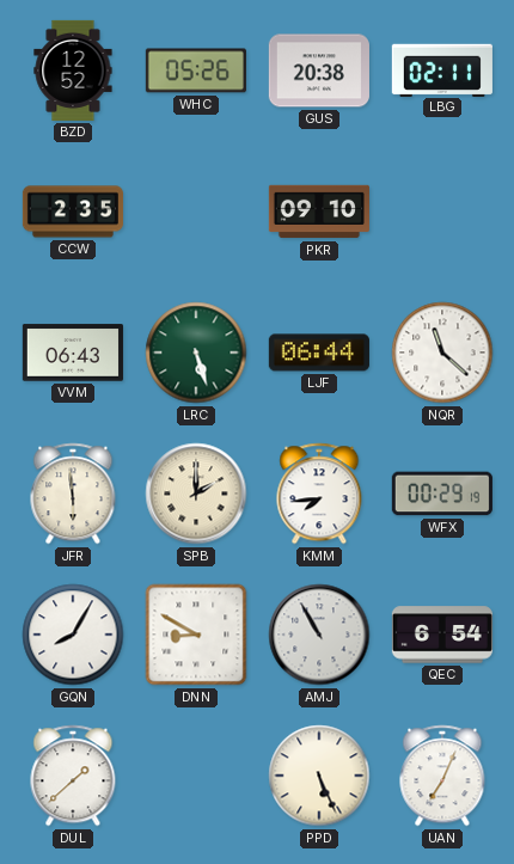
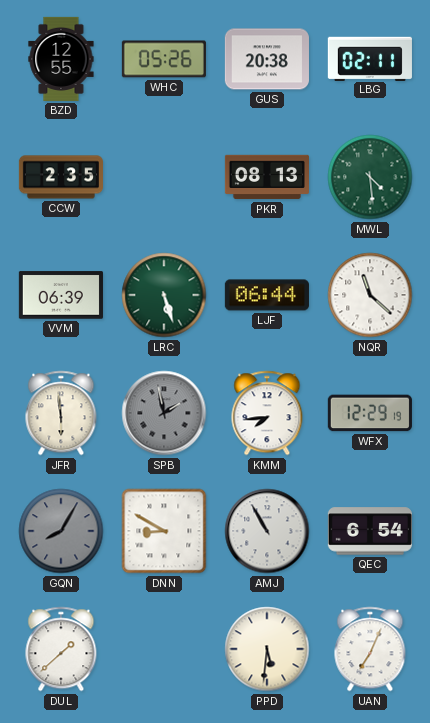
BZD: 12:52 -> 12:55 (61, 59)
PKR: 09:10 -> 08:13 (267, 177)
MWL: none -> 4:29 (370, 177)
VVM: 06:43 -> 06:39 (61, 295)
SPB: 2:00 -> 1:58 (164, 413)
SPB dial: cream -> grey (164, 413)
WFX: 00:29 -> 12:29 (370, 413)
GQN dial: white -> grey (61, 531)
PPD: 5:26 -> 5:31 (267, 649)
